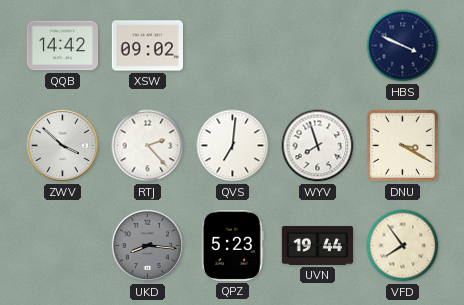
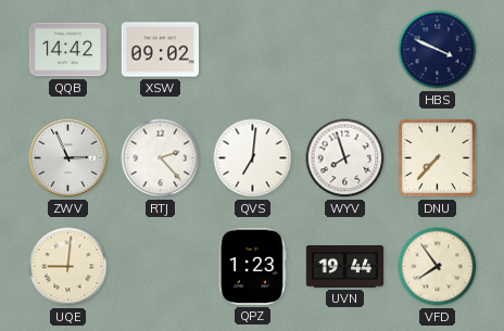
ZWV: 3:52 -> 2:56 (68, 158)
DNU: 3:20 -> 7:37 (437, 157)
UQE: none -> 9:01 (68, 267)
UKD: 8:16 -> none (148, 246)
QPZ: 5:23 -> 1:23 (253, 266)
